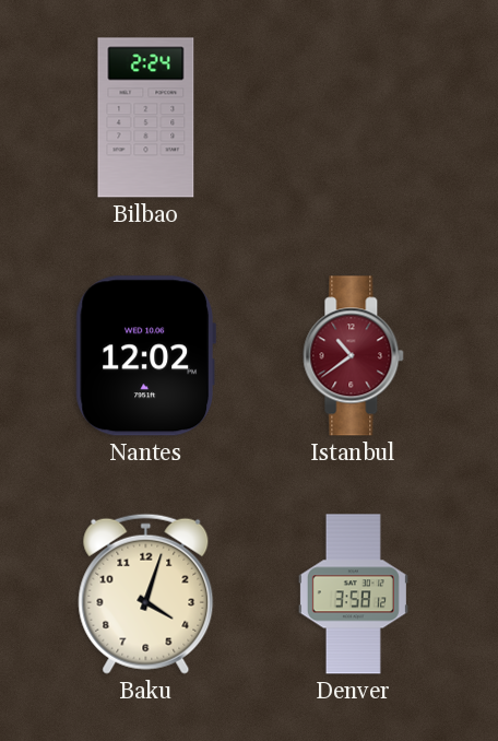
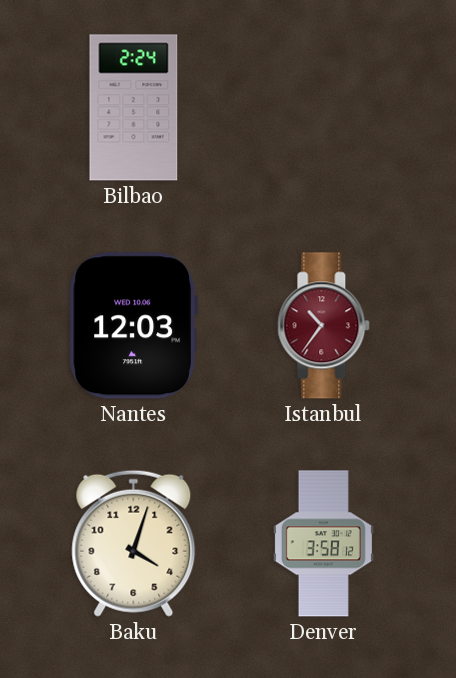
Nantes: 12:02 -> 12:03 (133, 326)
Istanbul: 10:39 -> 10:36 (324, 326)
